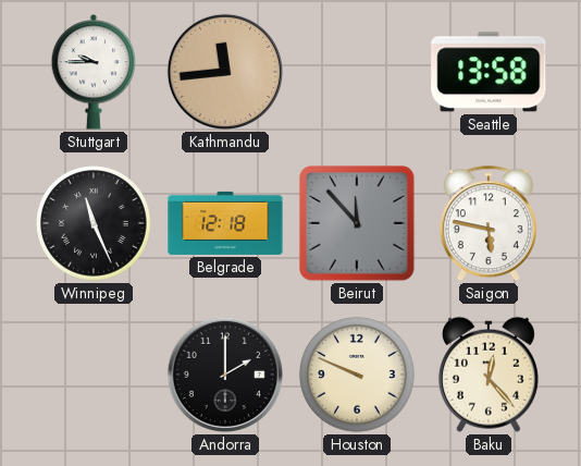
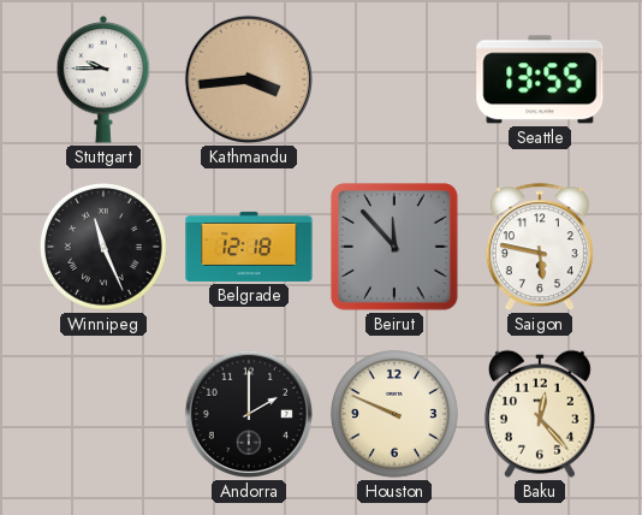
Kathmandu: 11:44 -> 3:44 (249, 79)
Seattle: 13:58 -> 13:55 (540, 79)
